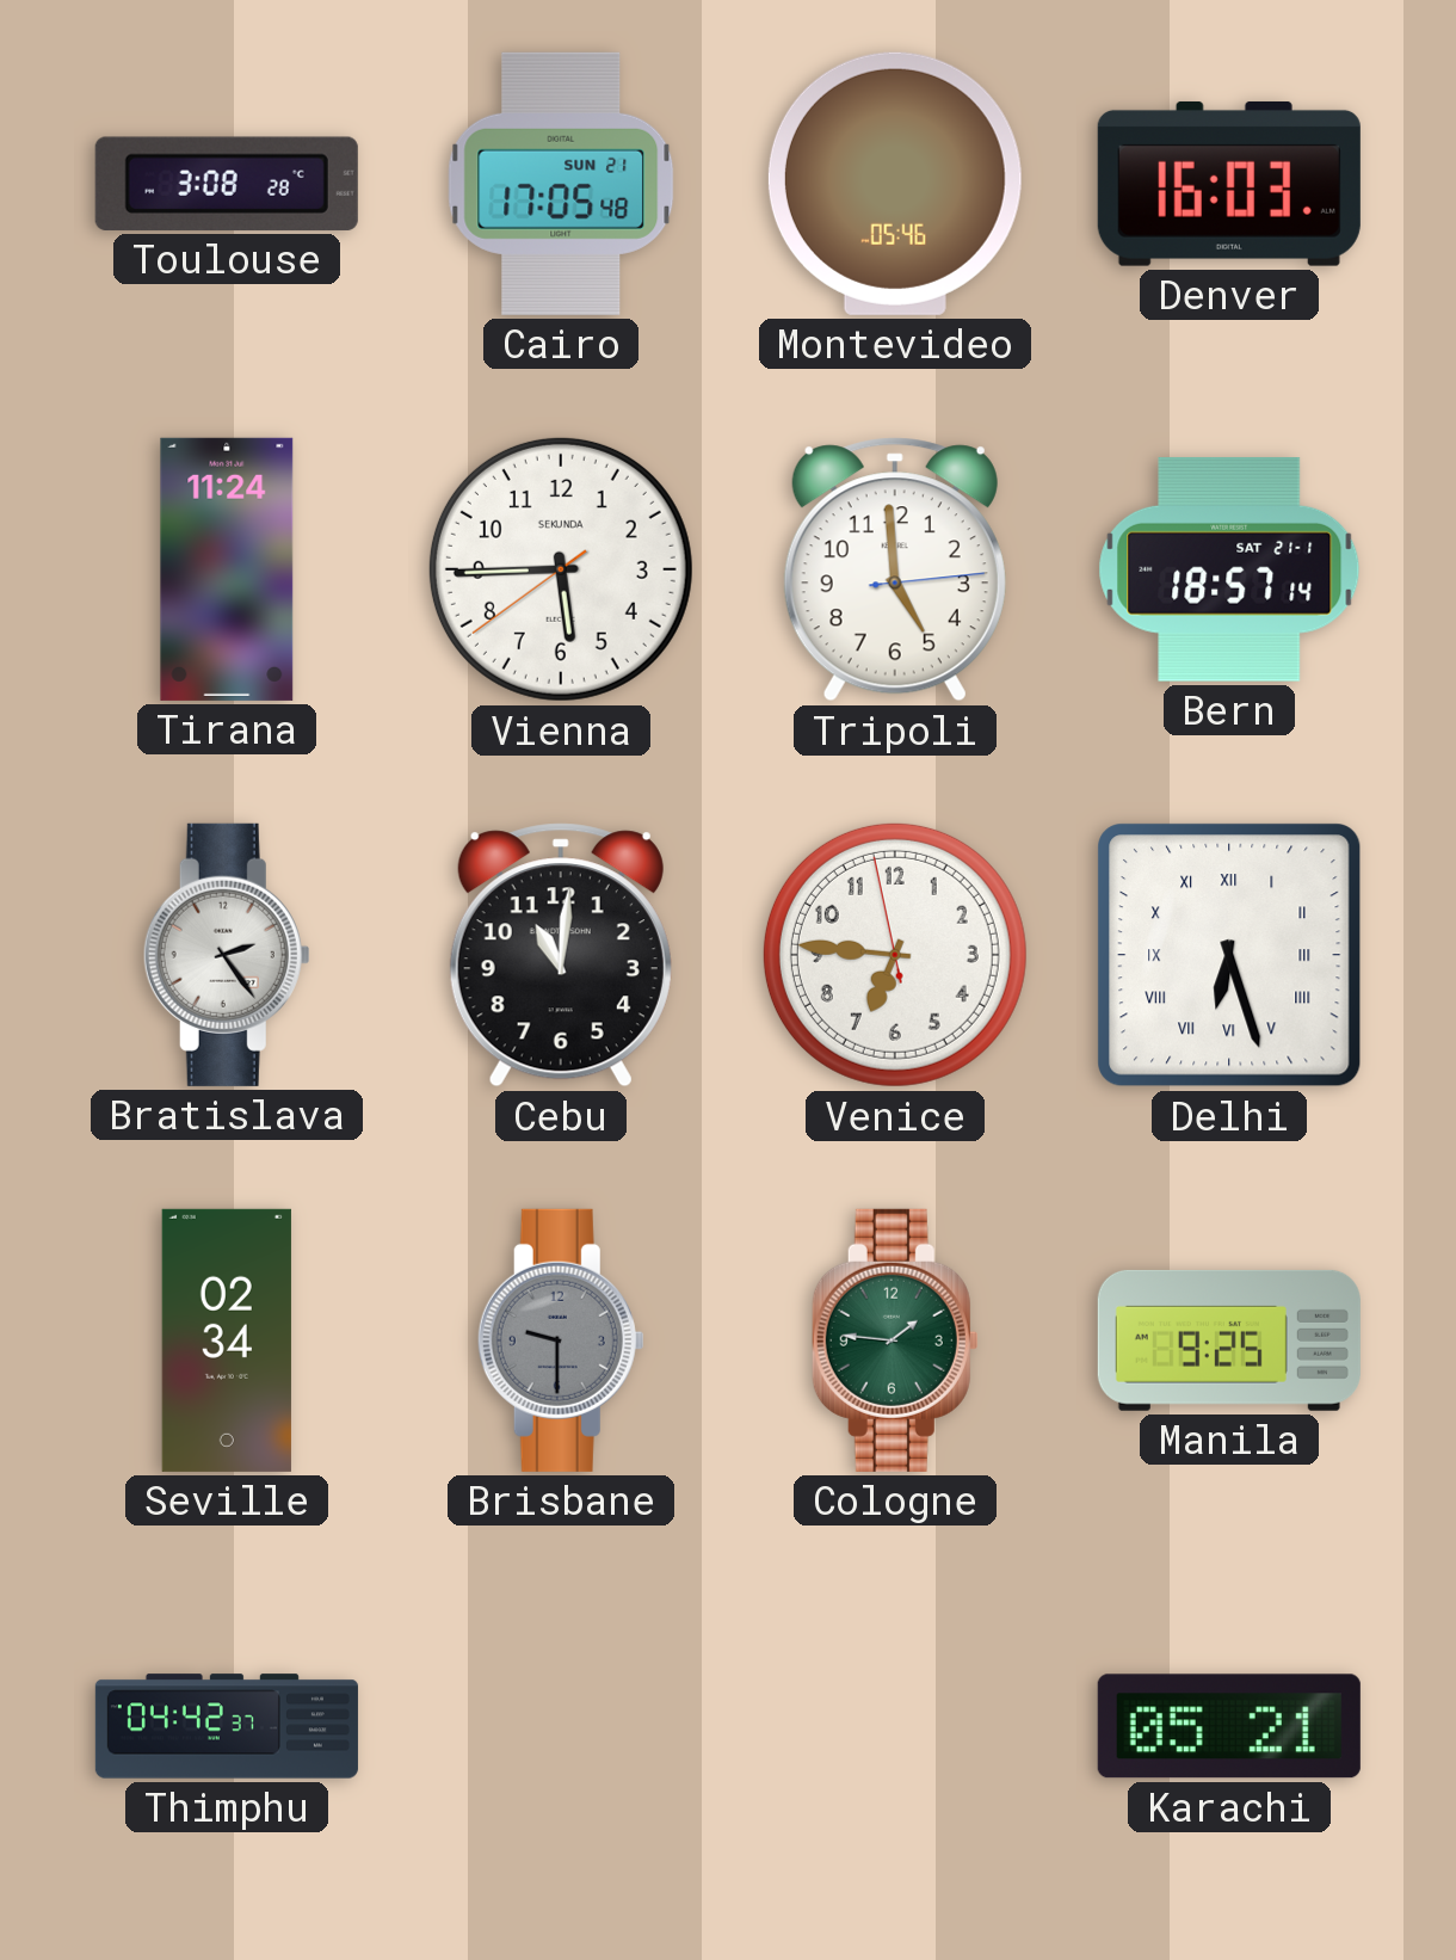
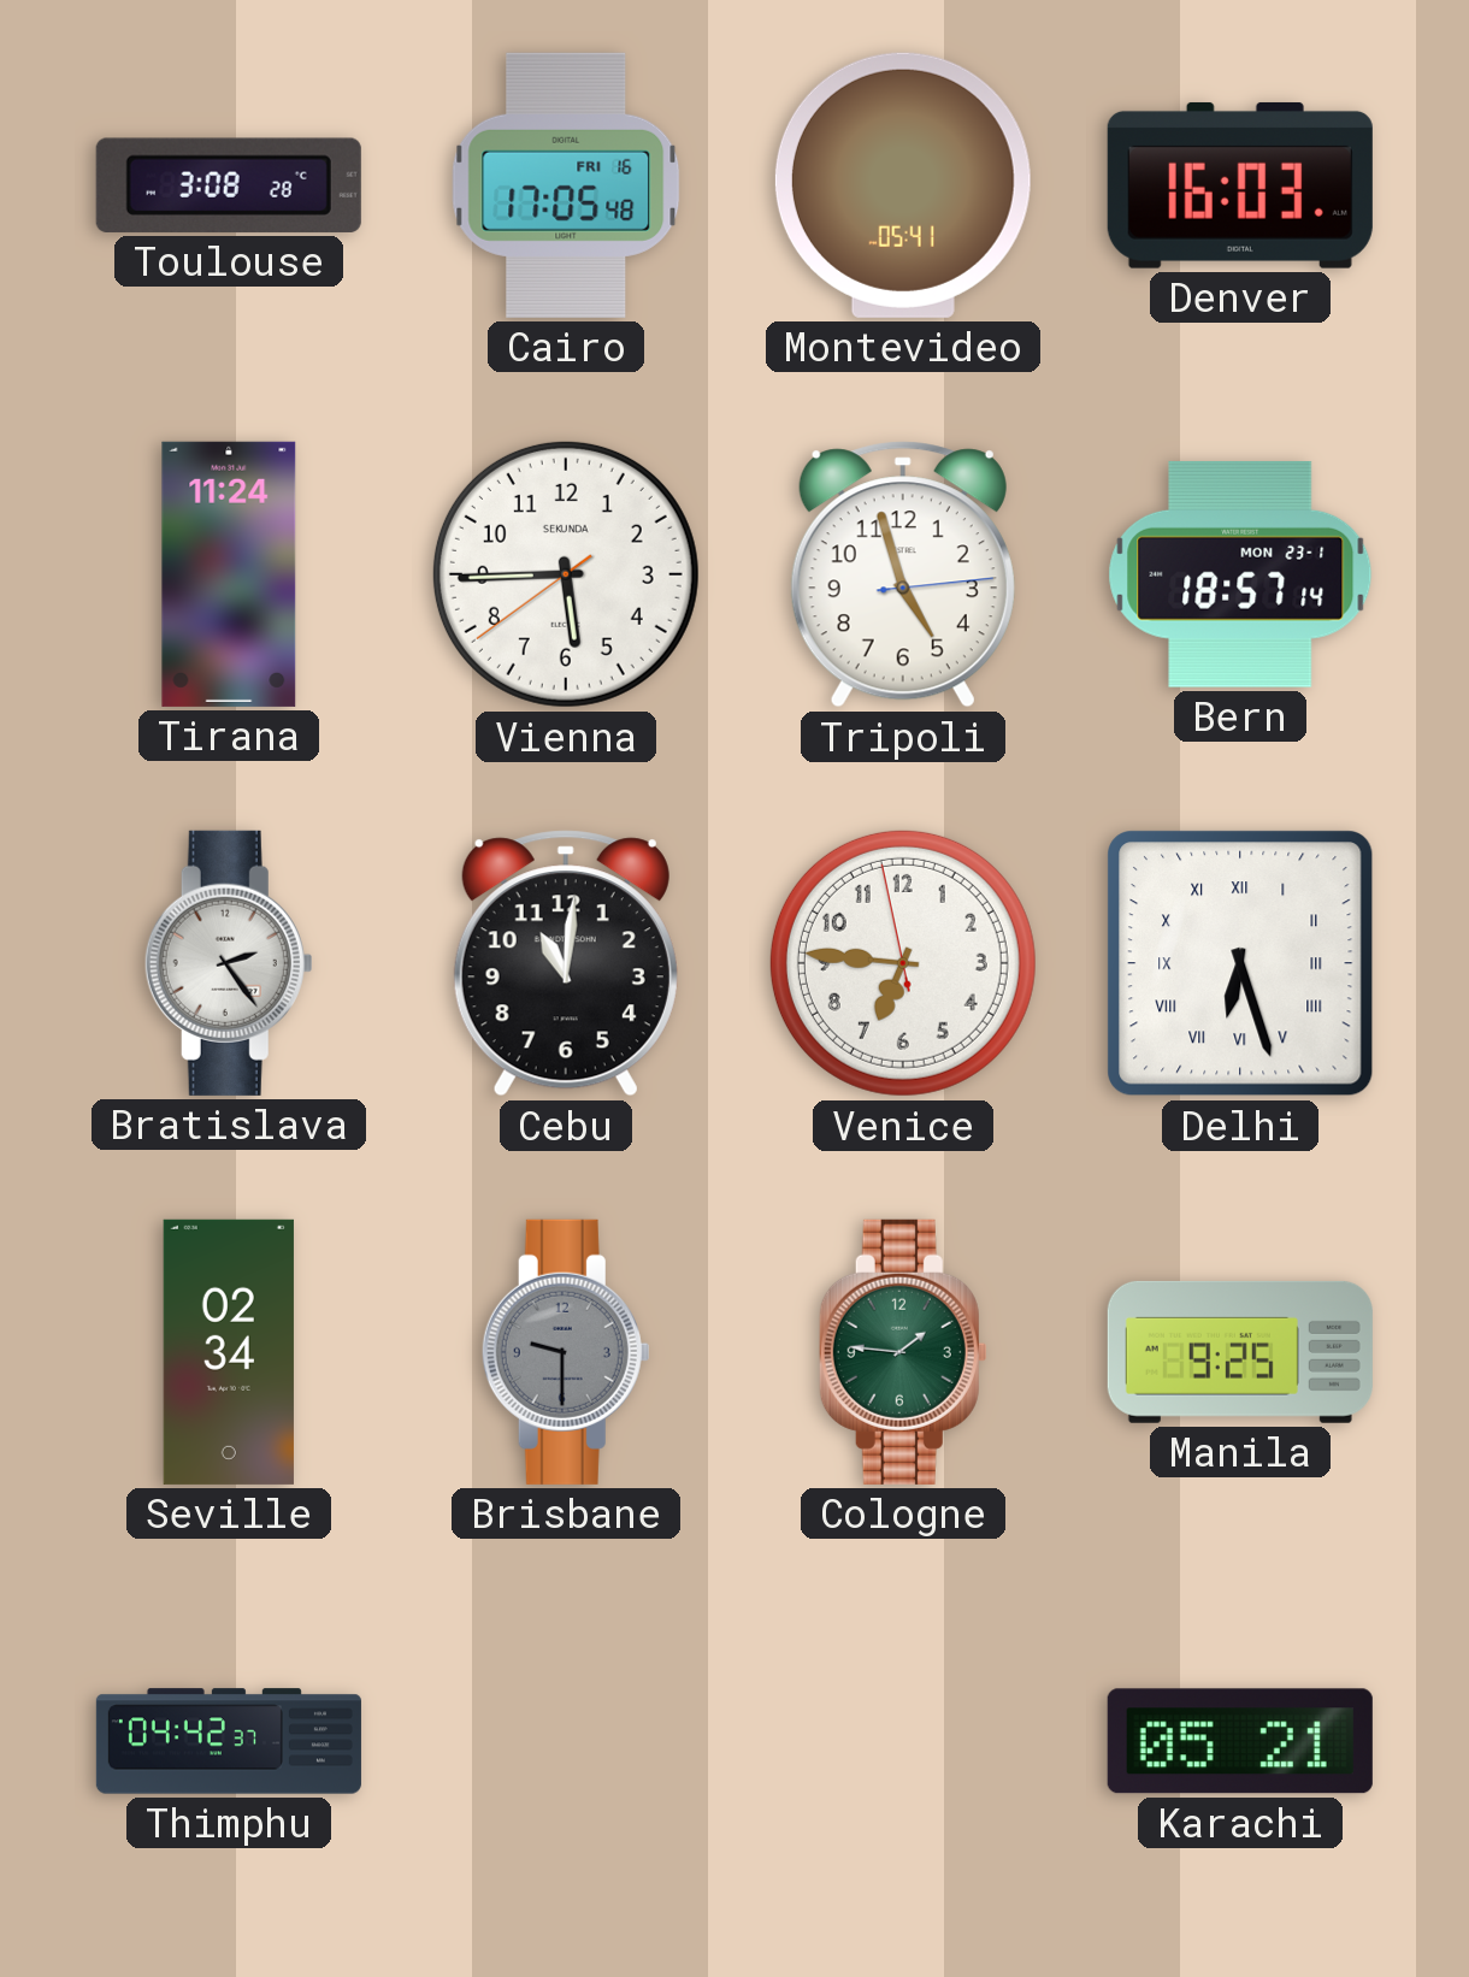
Cairo date: SUN 21 -> FRI 16 (566, 185)
Montevideo: 05:46 -> 05:41 (903, 185)
Tripoli: 4:59 -> 4:57 (903, 574)
Bern date: SAT 21-1 -> MON 23-1 (1240, 574)
